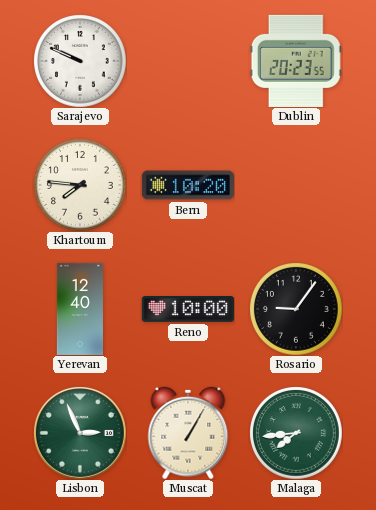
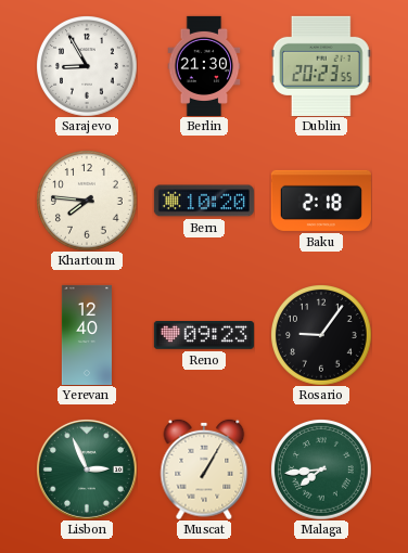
Sarajevo: 9:49 -> 8:55 (87, 66)
Berlin: none -> 21:30 (204, 66)
Baku: none -> 2:18 (321, 201)
Reno: 10:00 -> 09:23 (204, 336)
